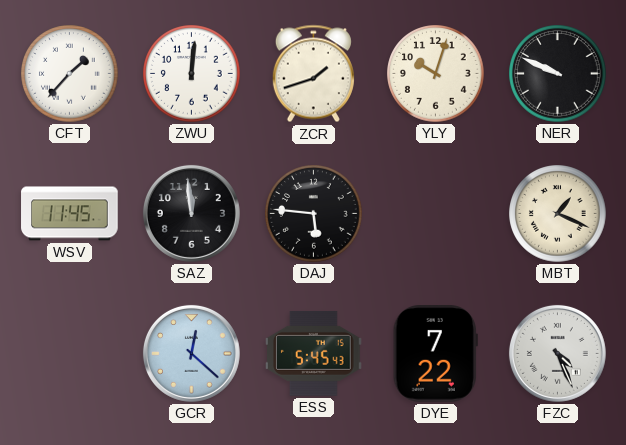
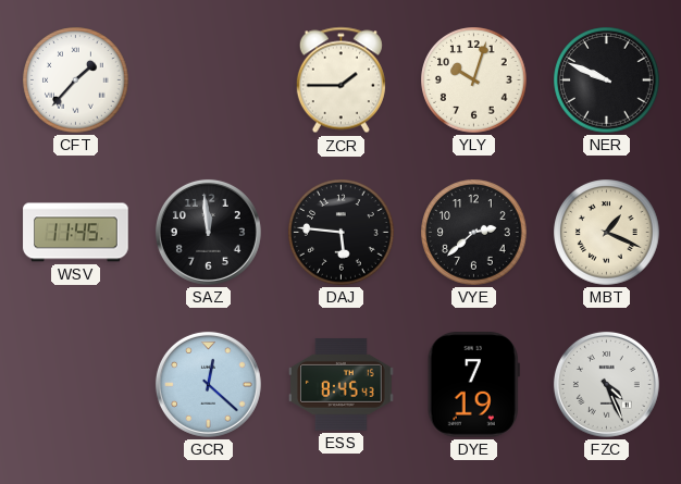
ZWU: 12:01 -> none (192, 74)
ZCR: 1:42 -> 1:45 (340, 80)
VYE: none -> 2:38 (474, 233)
ESS: 5:45 -> 8:45 (342, 384)
DYE: 7:22 -> 7:19 (473, 385)
